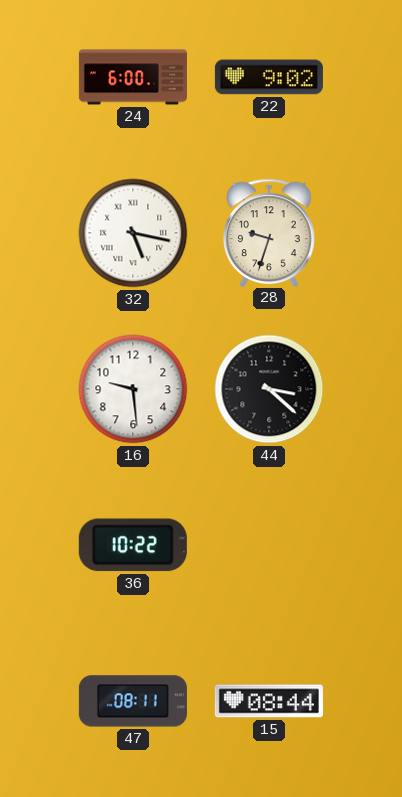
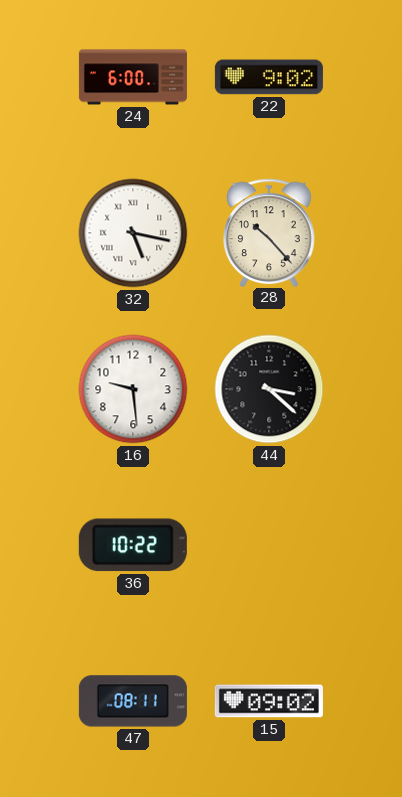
28: 9:33 -> 10:23 (270, 232)
15: 08:44 -> 09:02 (269, 701)
